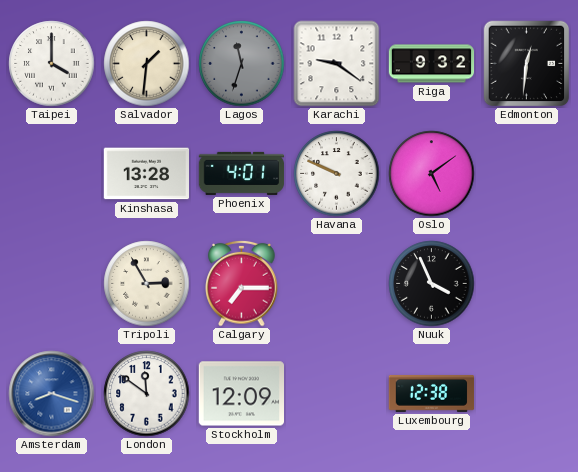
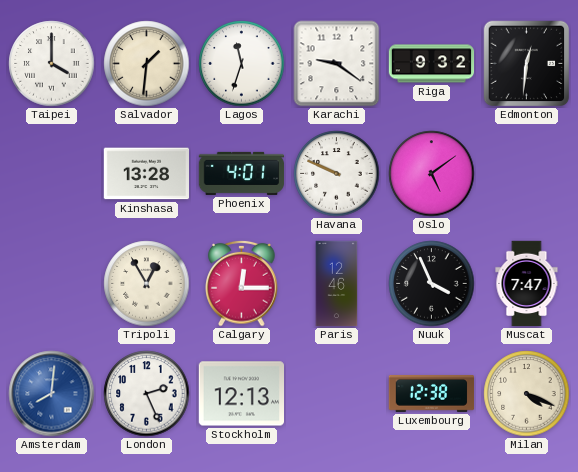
Lagos dial: grey -> white (242, 64)
Tripoli: 2:55 -> 12:55 (147, 284)
Calgary: 7:15 -> 12:15 (242, 283)
Paris: none -> 12:46 (337, 284)
Muscat: none -> 7:47 (527, 284)
Amsterdam: 8:18 -> 8:01 (52, 394)
London: 11:51 -> 2:26 (147, 394)
Stockholm: 12:09 -> 12:13 (241, 394)
Milan: none -> 4:19 (527, 394)
